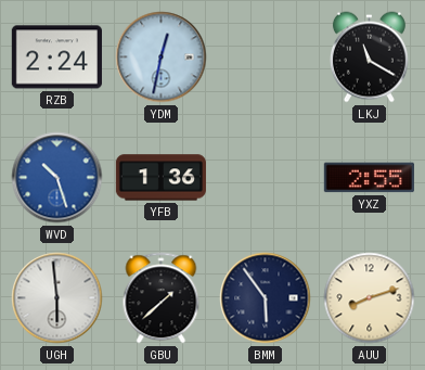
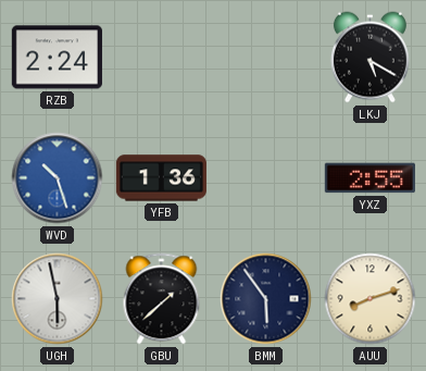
YDM: 12:32 -> none (162, 58)
LKJ: 11:20 -> 5:20 (369, 58)
UGH: 5:59 -> 5:58 (58, 299)
